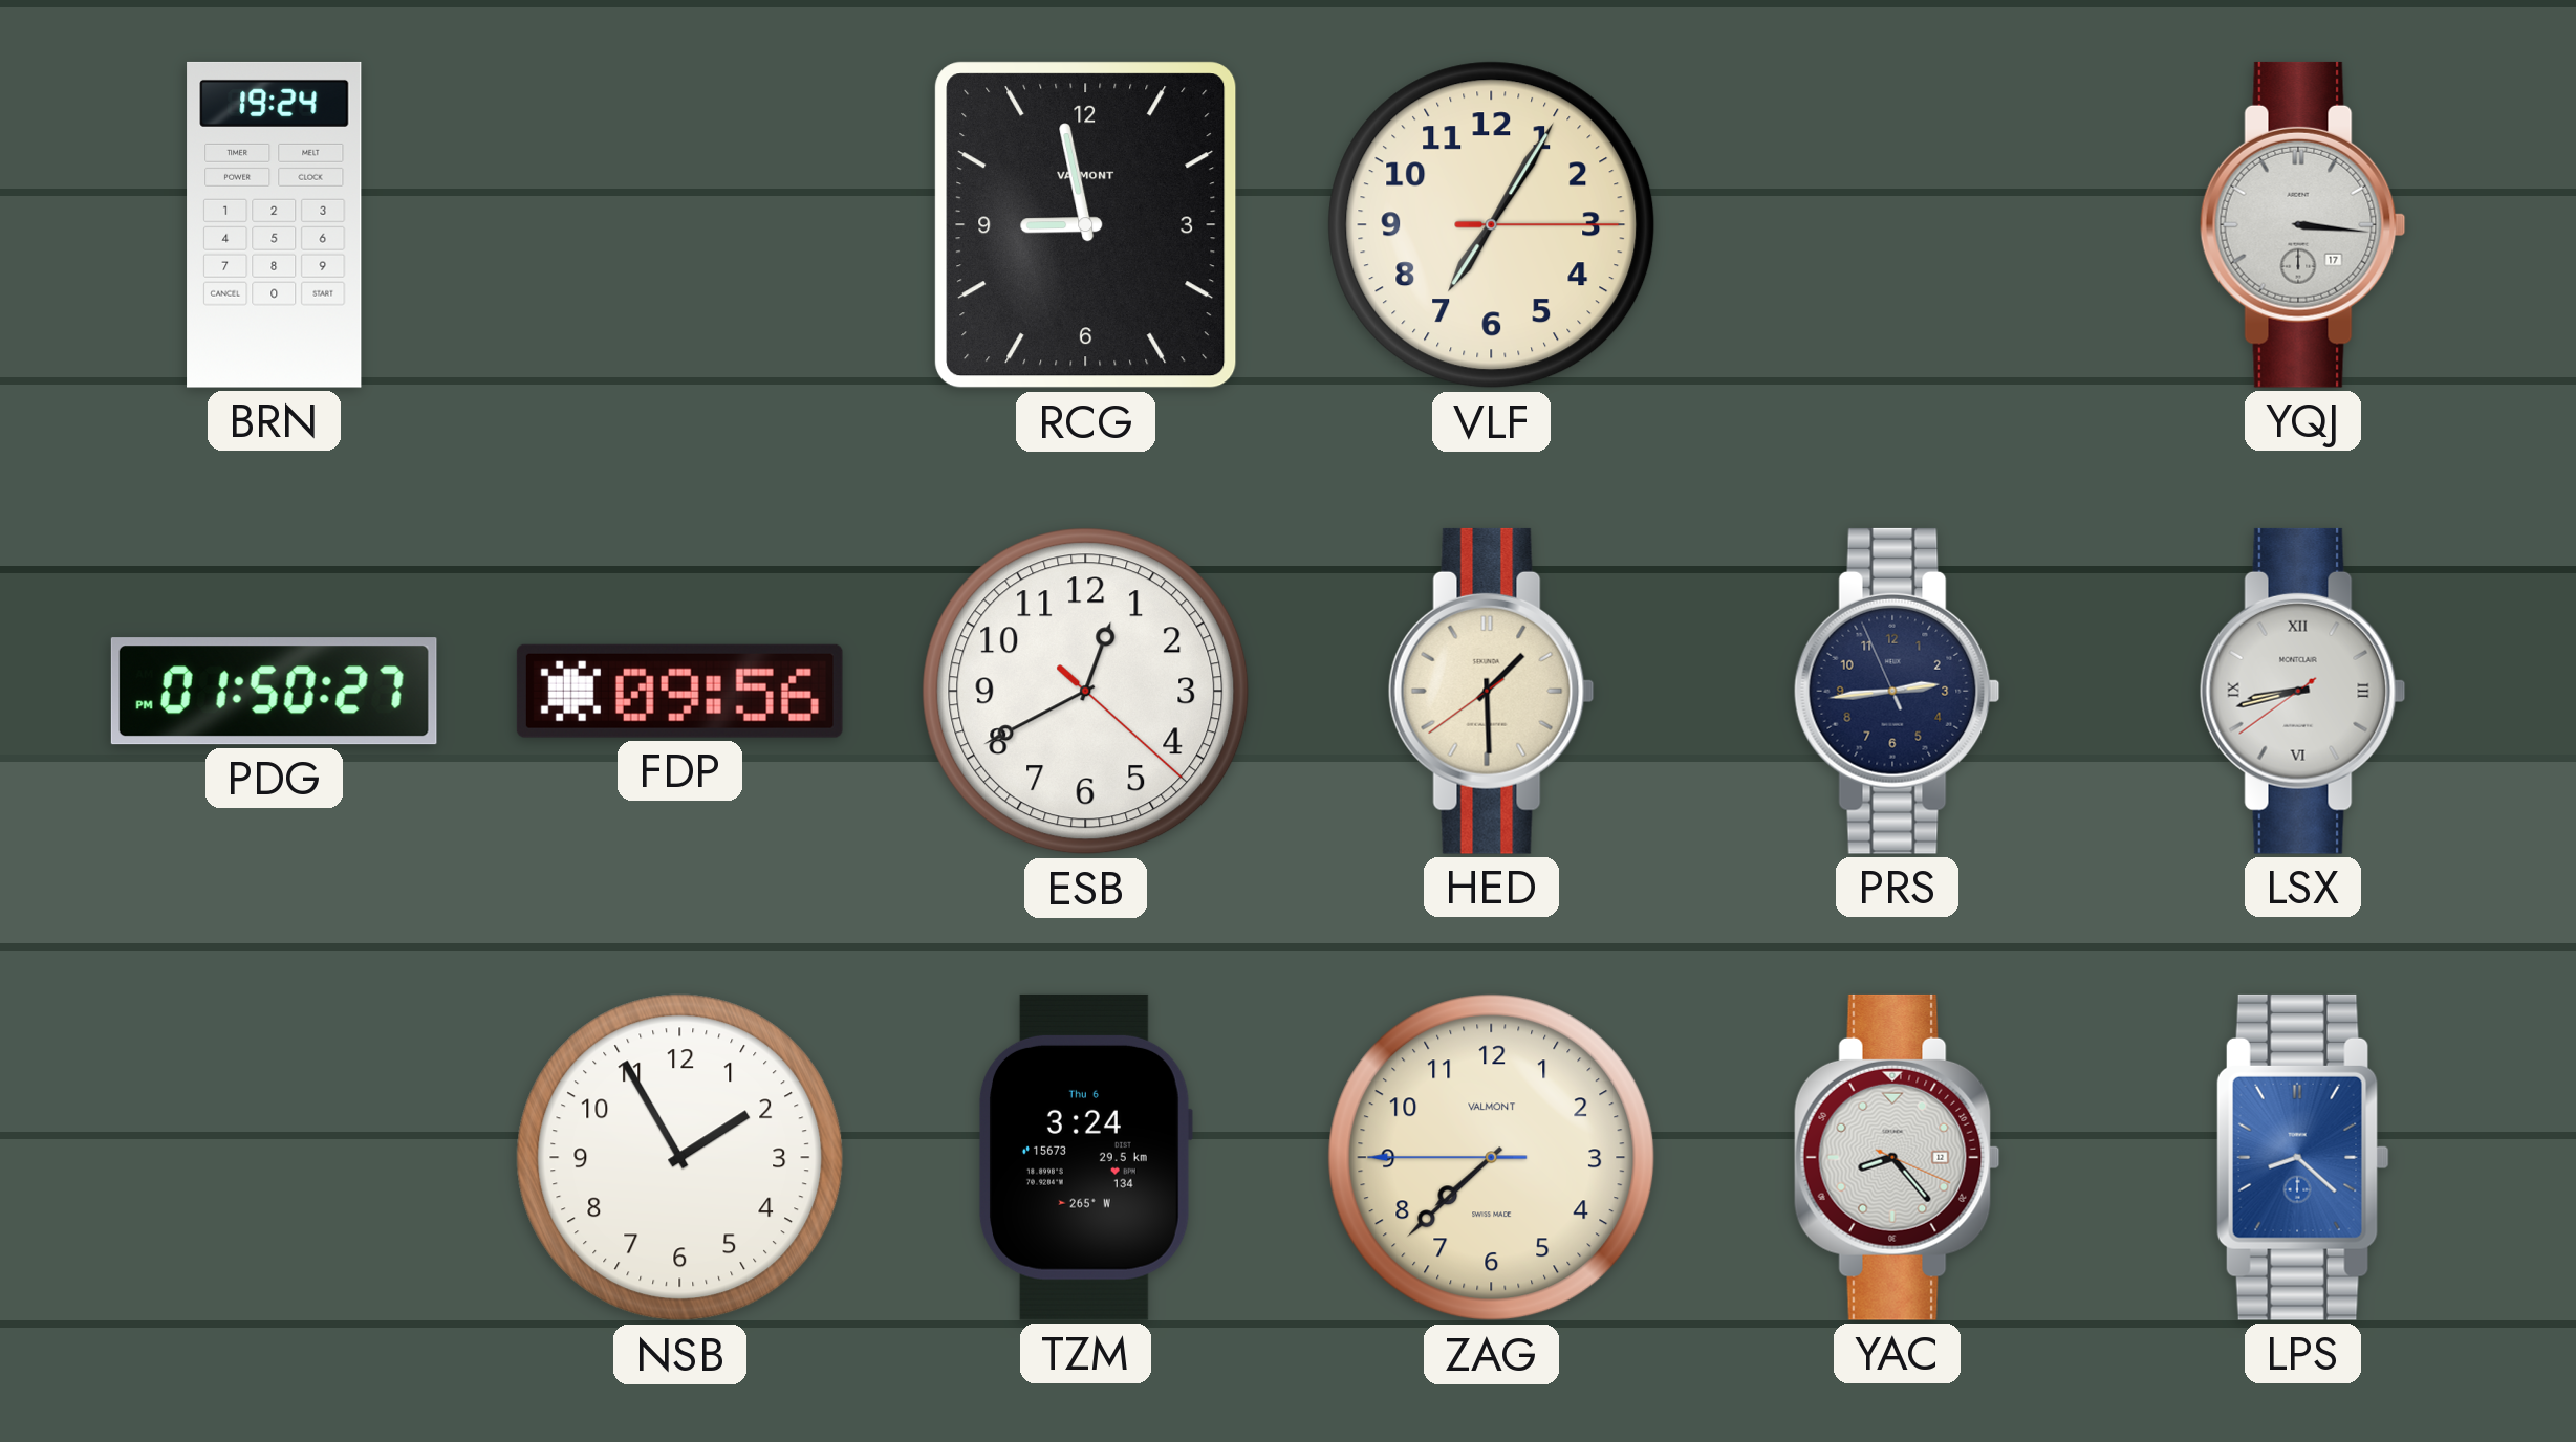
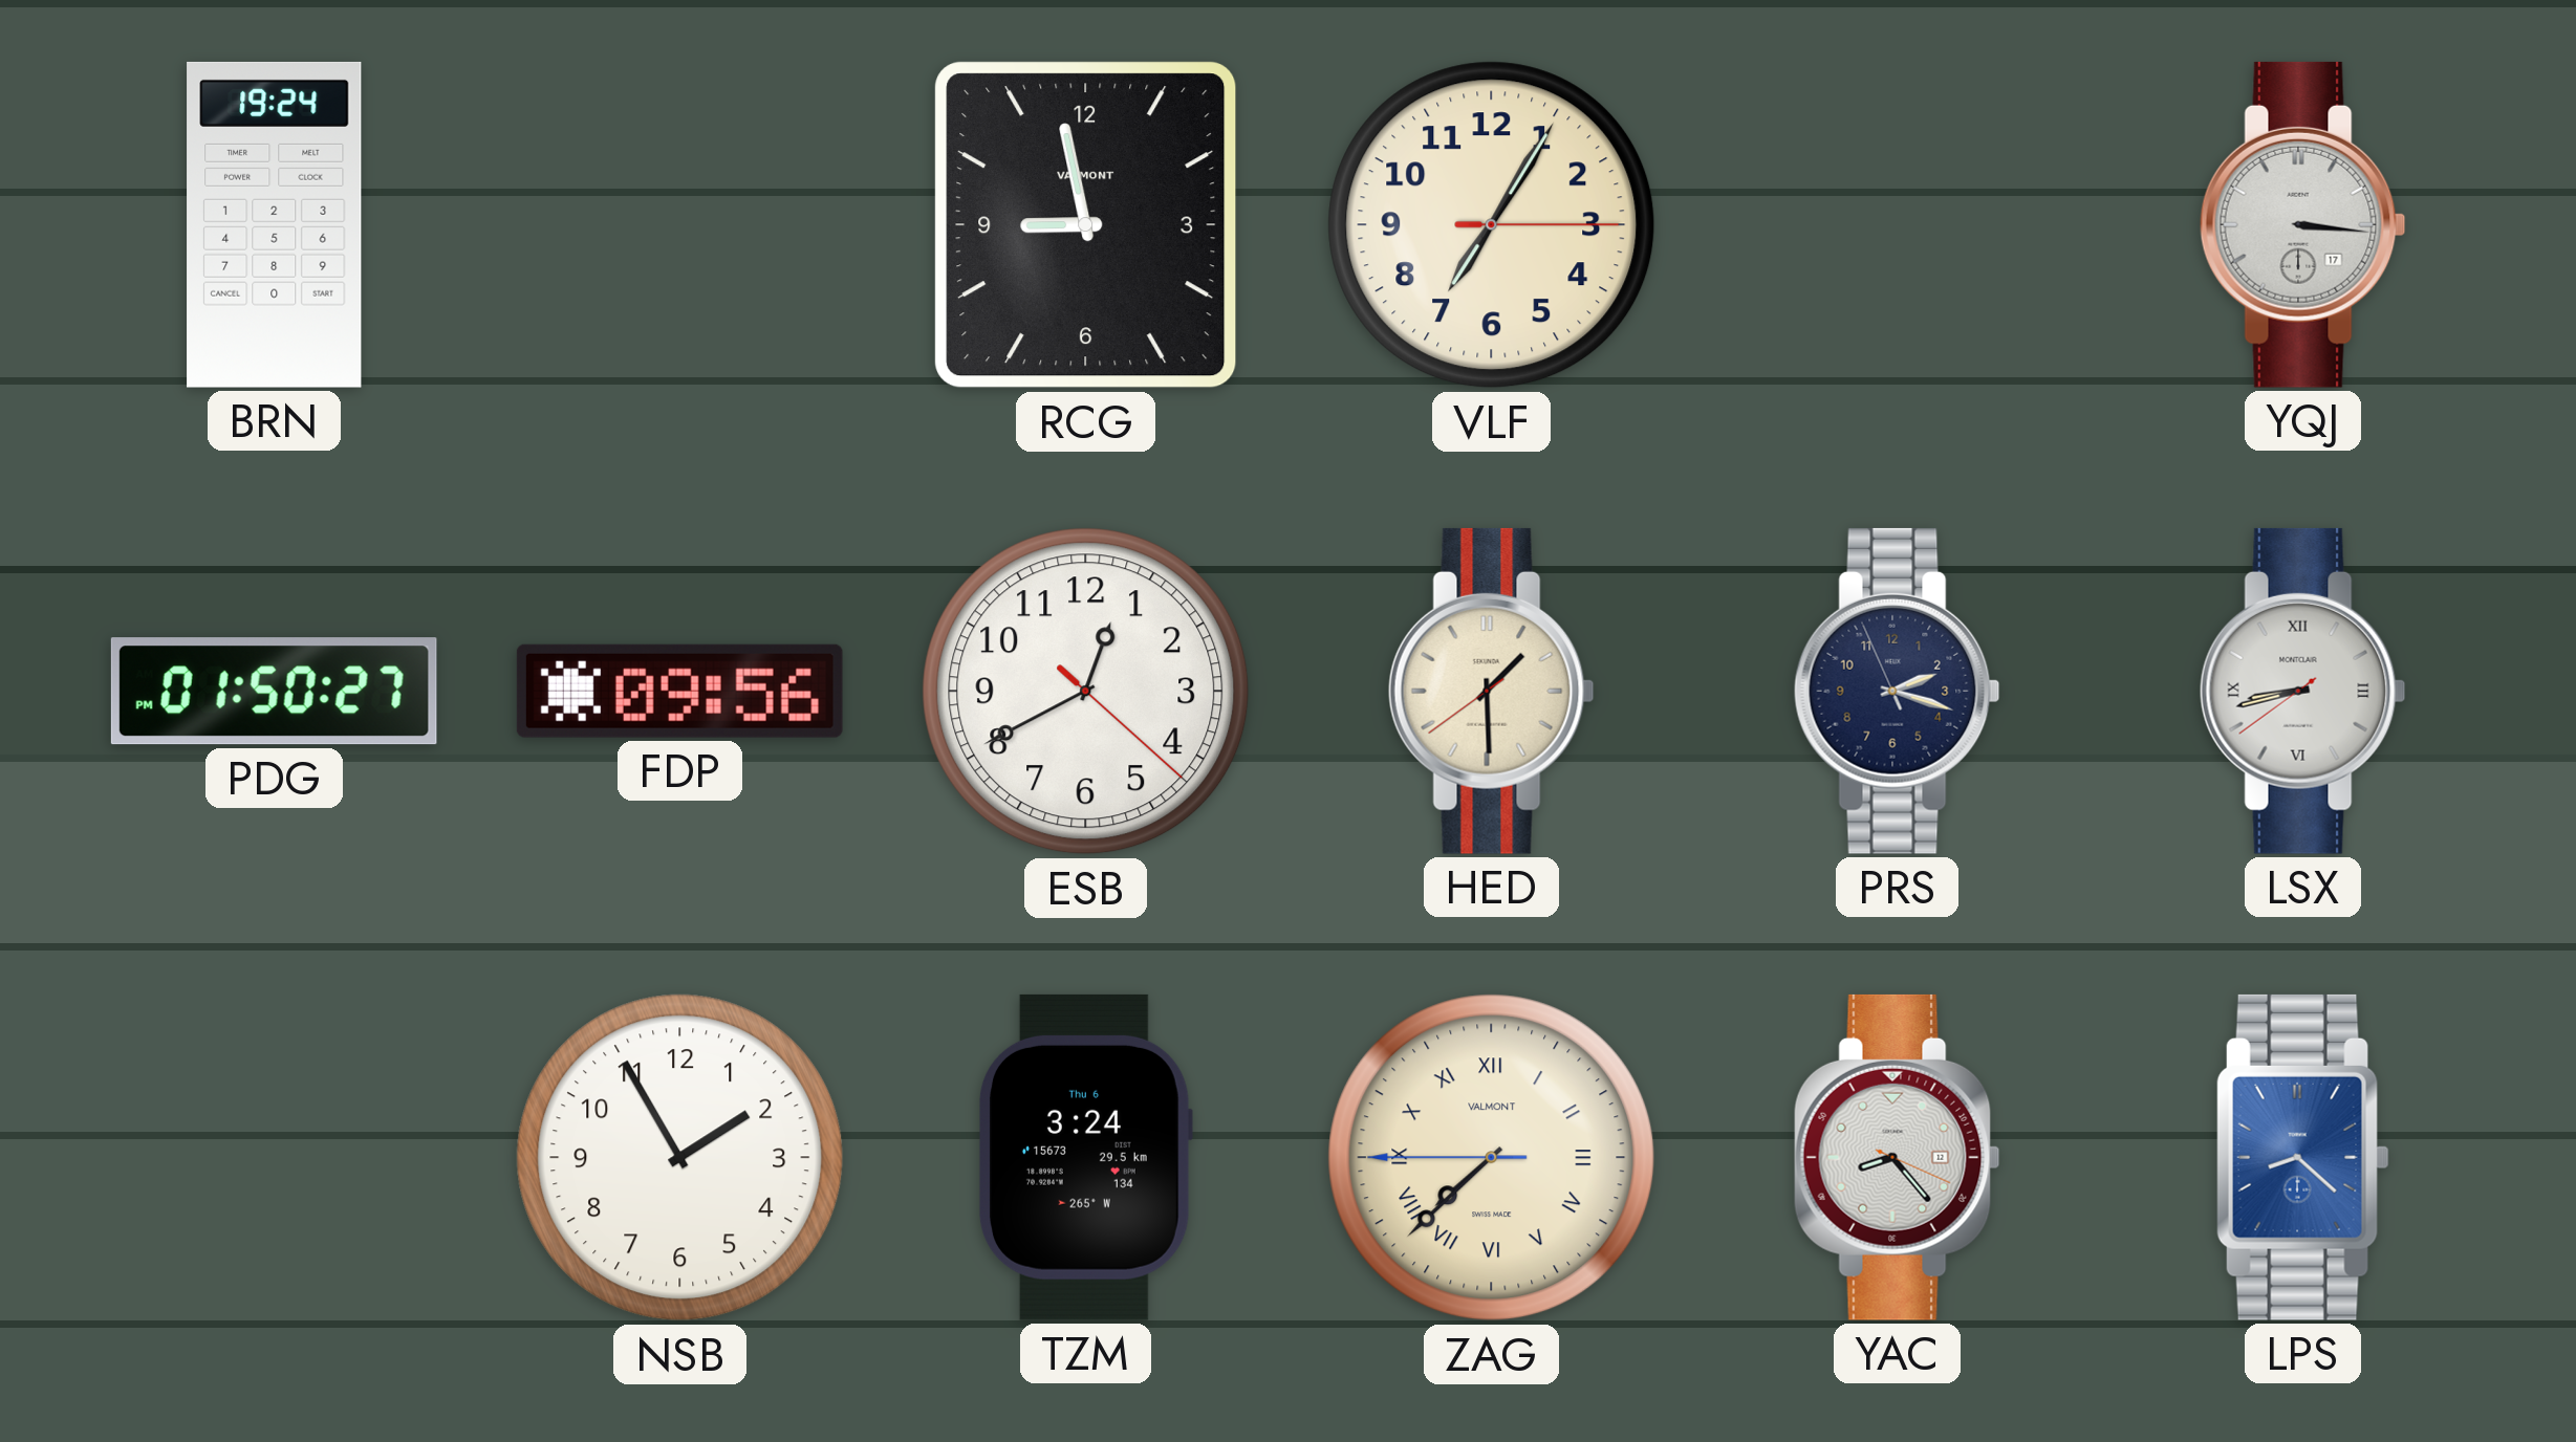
PRS: 2:43 -> 2:17 (1897, 691)
ZAG numerals: Arabic -> Roman (1492, 1158)
